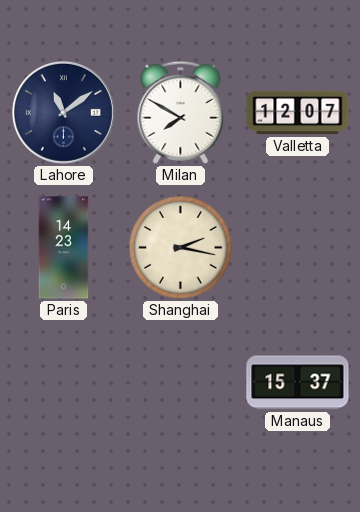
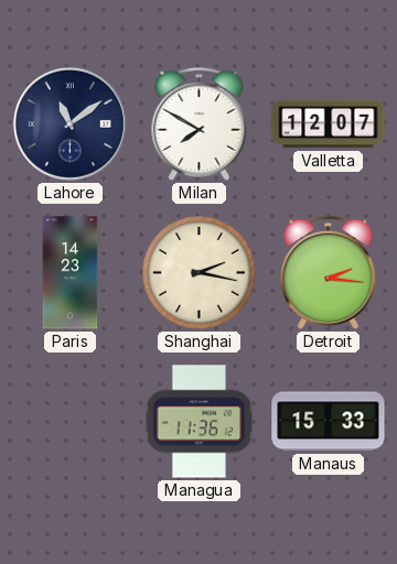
Detroit: none -> 2:16 (329, 272)
Managua: none -> 11:36 (200, 422)
Manaus: 15:37 -> 15:33 (329, 422)
